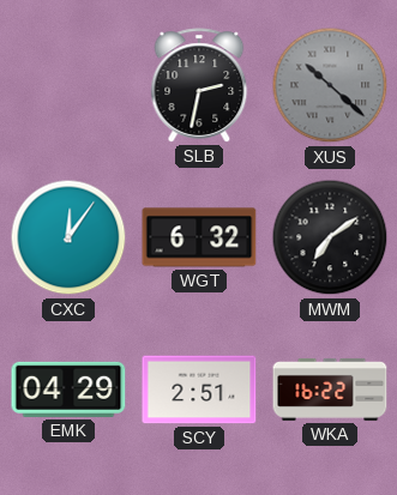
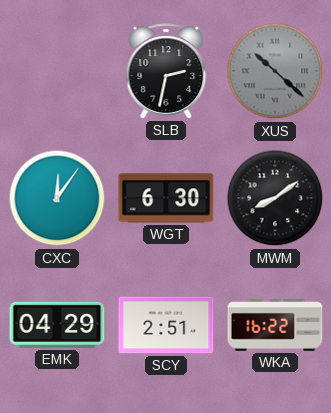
WGT: 6:32 -> 6:30 (166, 198)
MWM: 7:09 -> 8:09 (275, 198)
